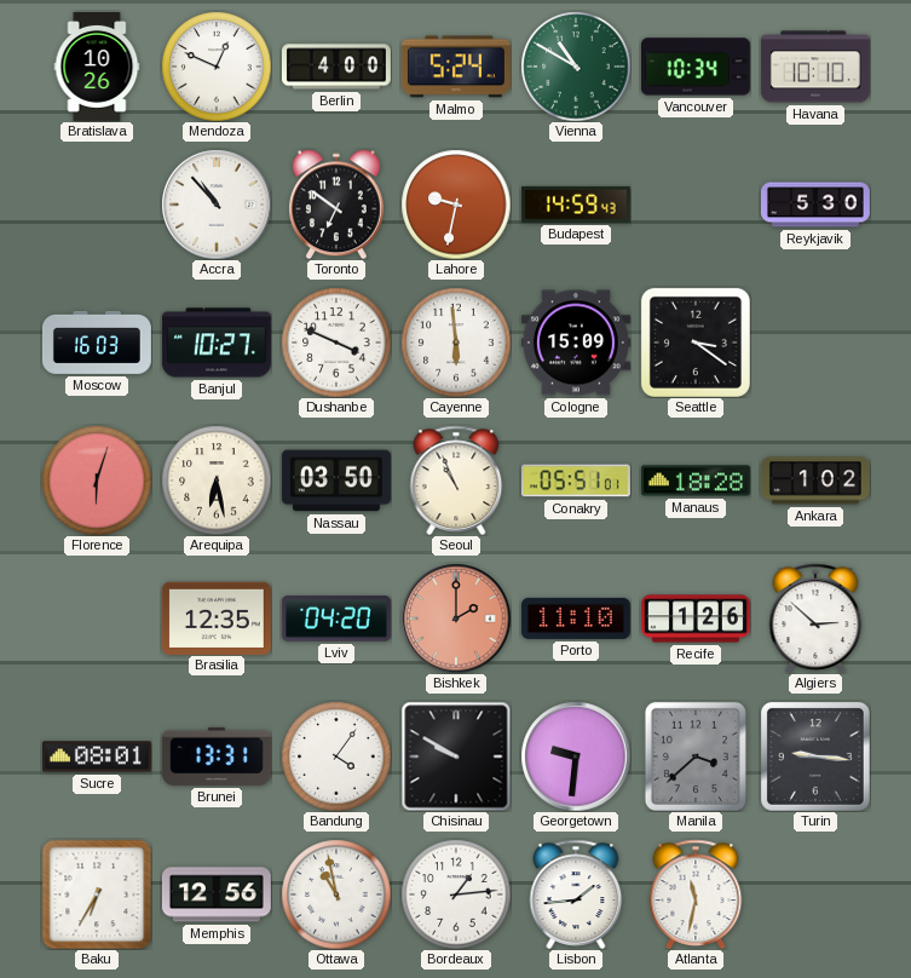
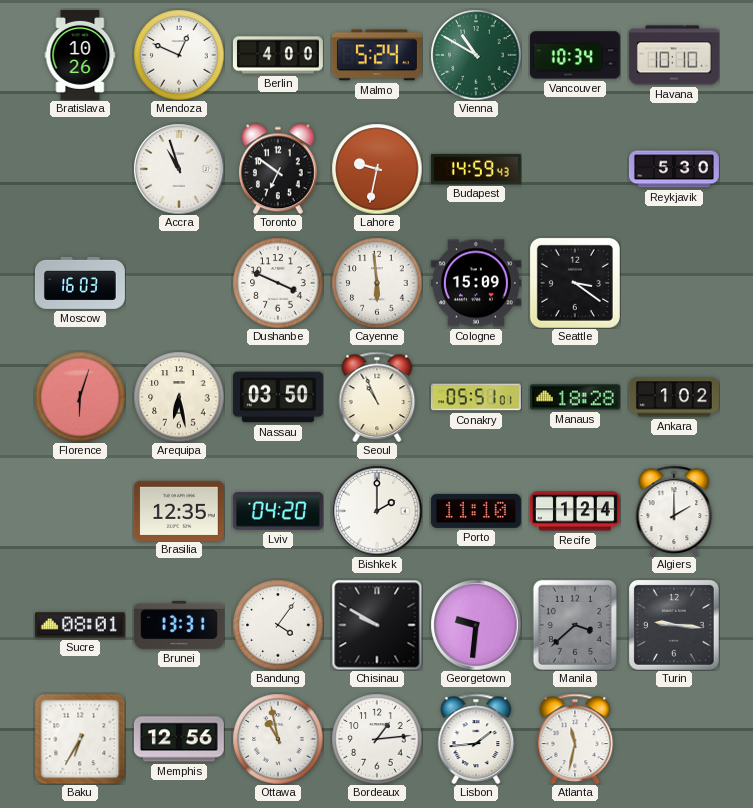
Accra: 10:53 -> 10:57 (179, 169)
Banjul: 10:27 -> none (217, 343)
Bishkek dial: salmon -> white (377, 511)
Recife: 1:26 -> 1:24 (575, 511)
Algiers: 2:52 -> 2:00 (674, 511)
